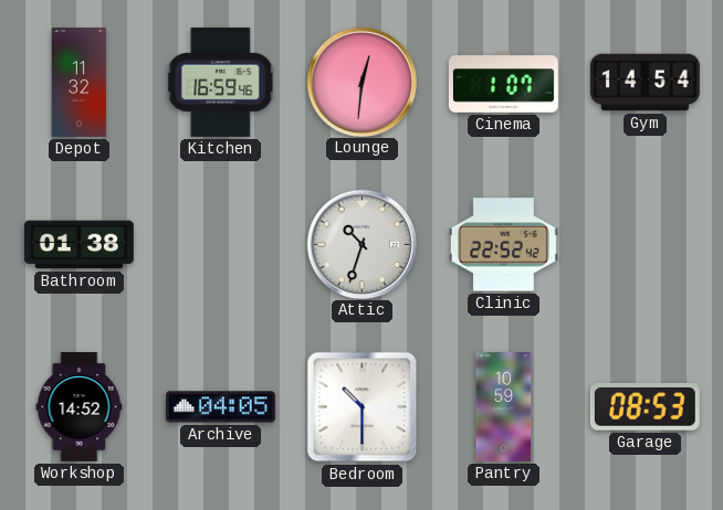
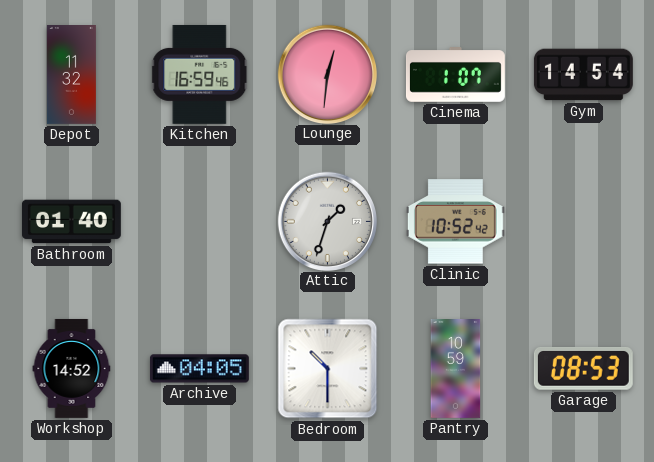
Bathroom: 01:38 -> 01:40 (71, 222)
Attic: 10:33 -> 1:33 (327, 221)
Clinic: 22:52 -> 10:52 (455, 222)
